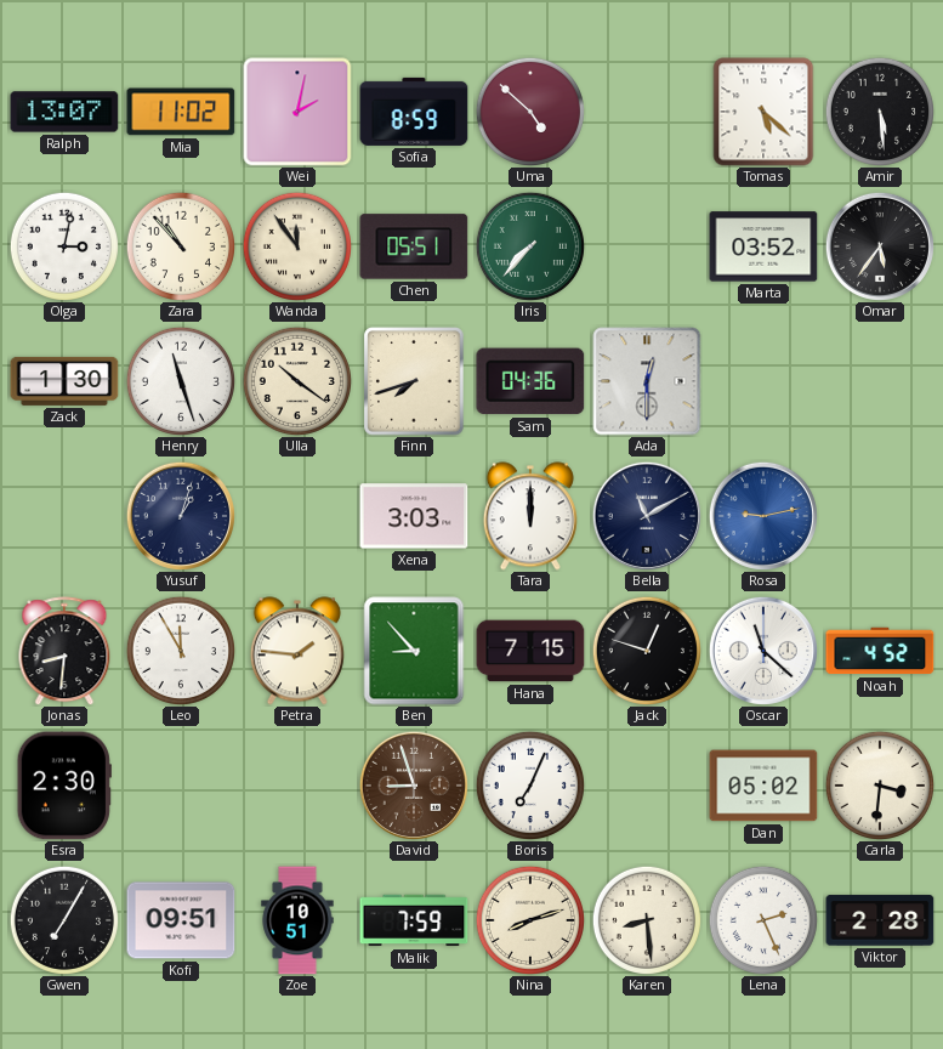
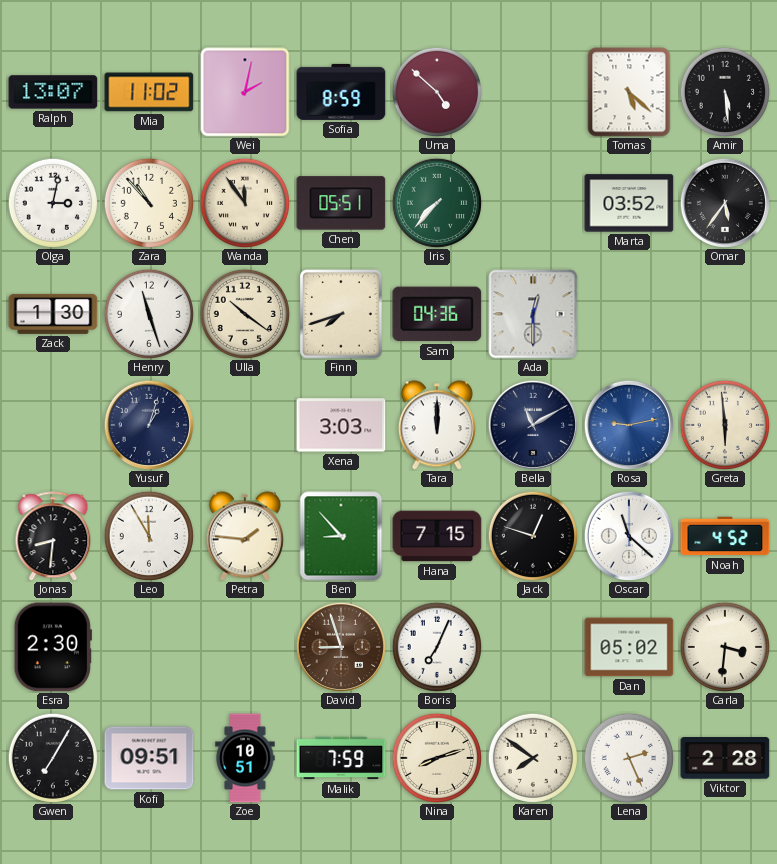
Greta: none -> 5:59 (724, 424)
Karen: 8:29 -> 7:51 (532, 757)
